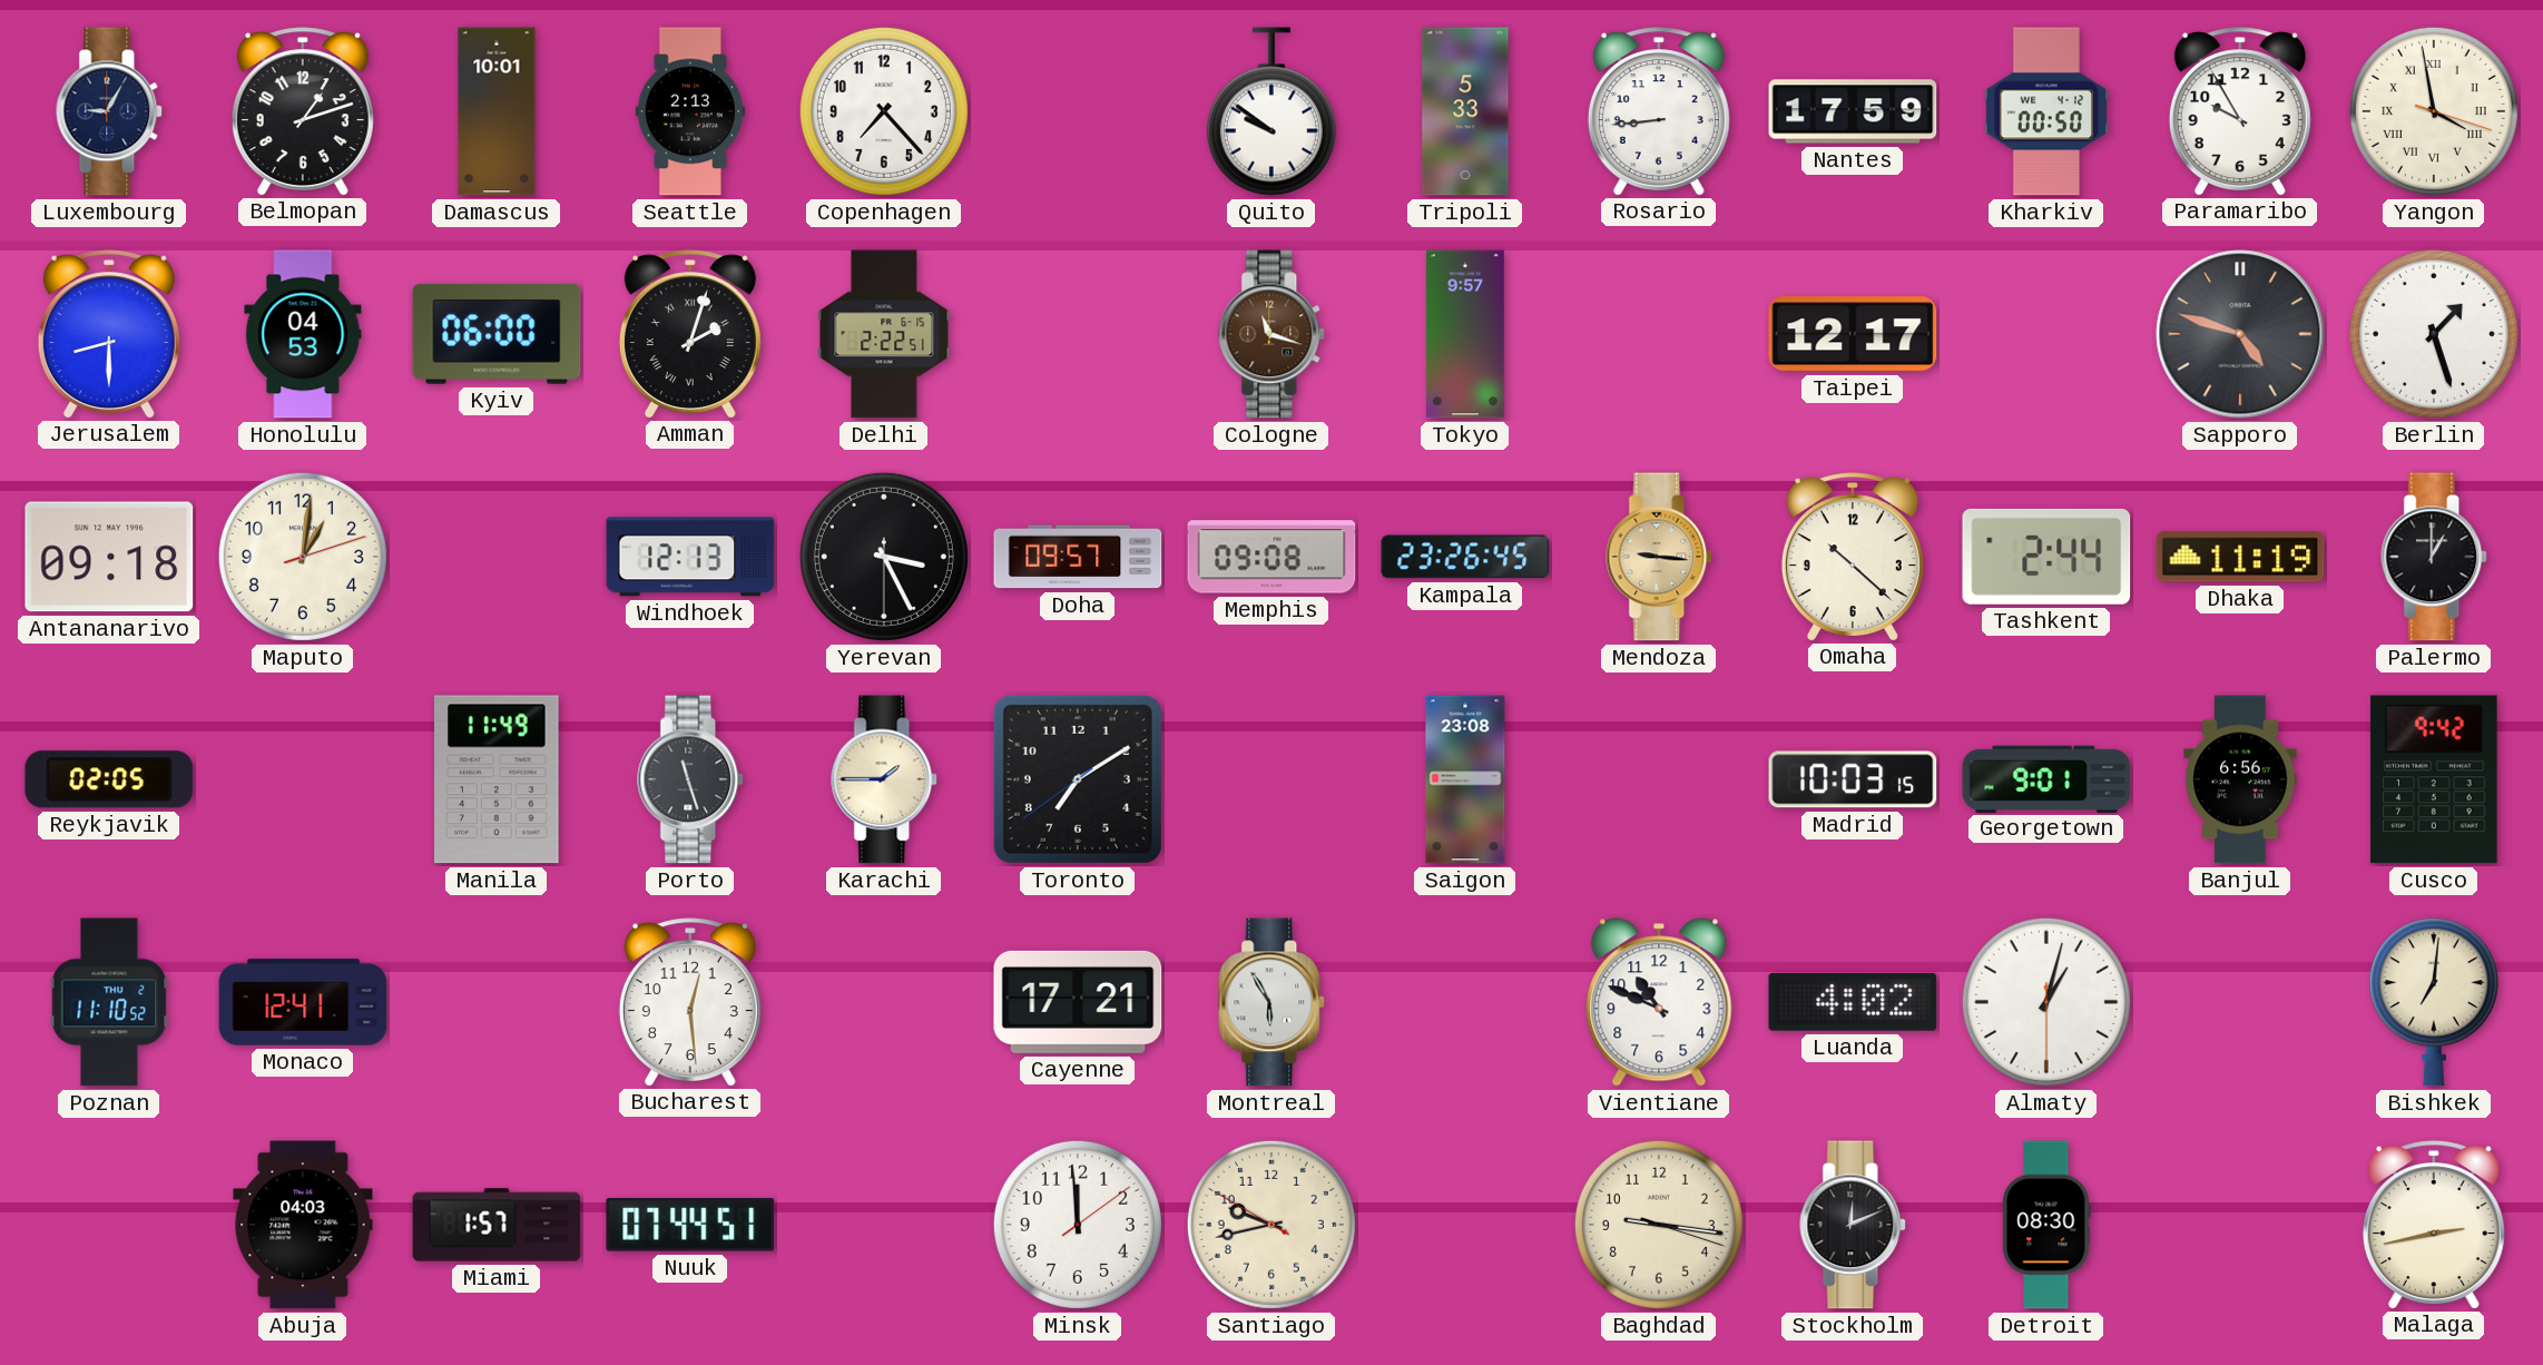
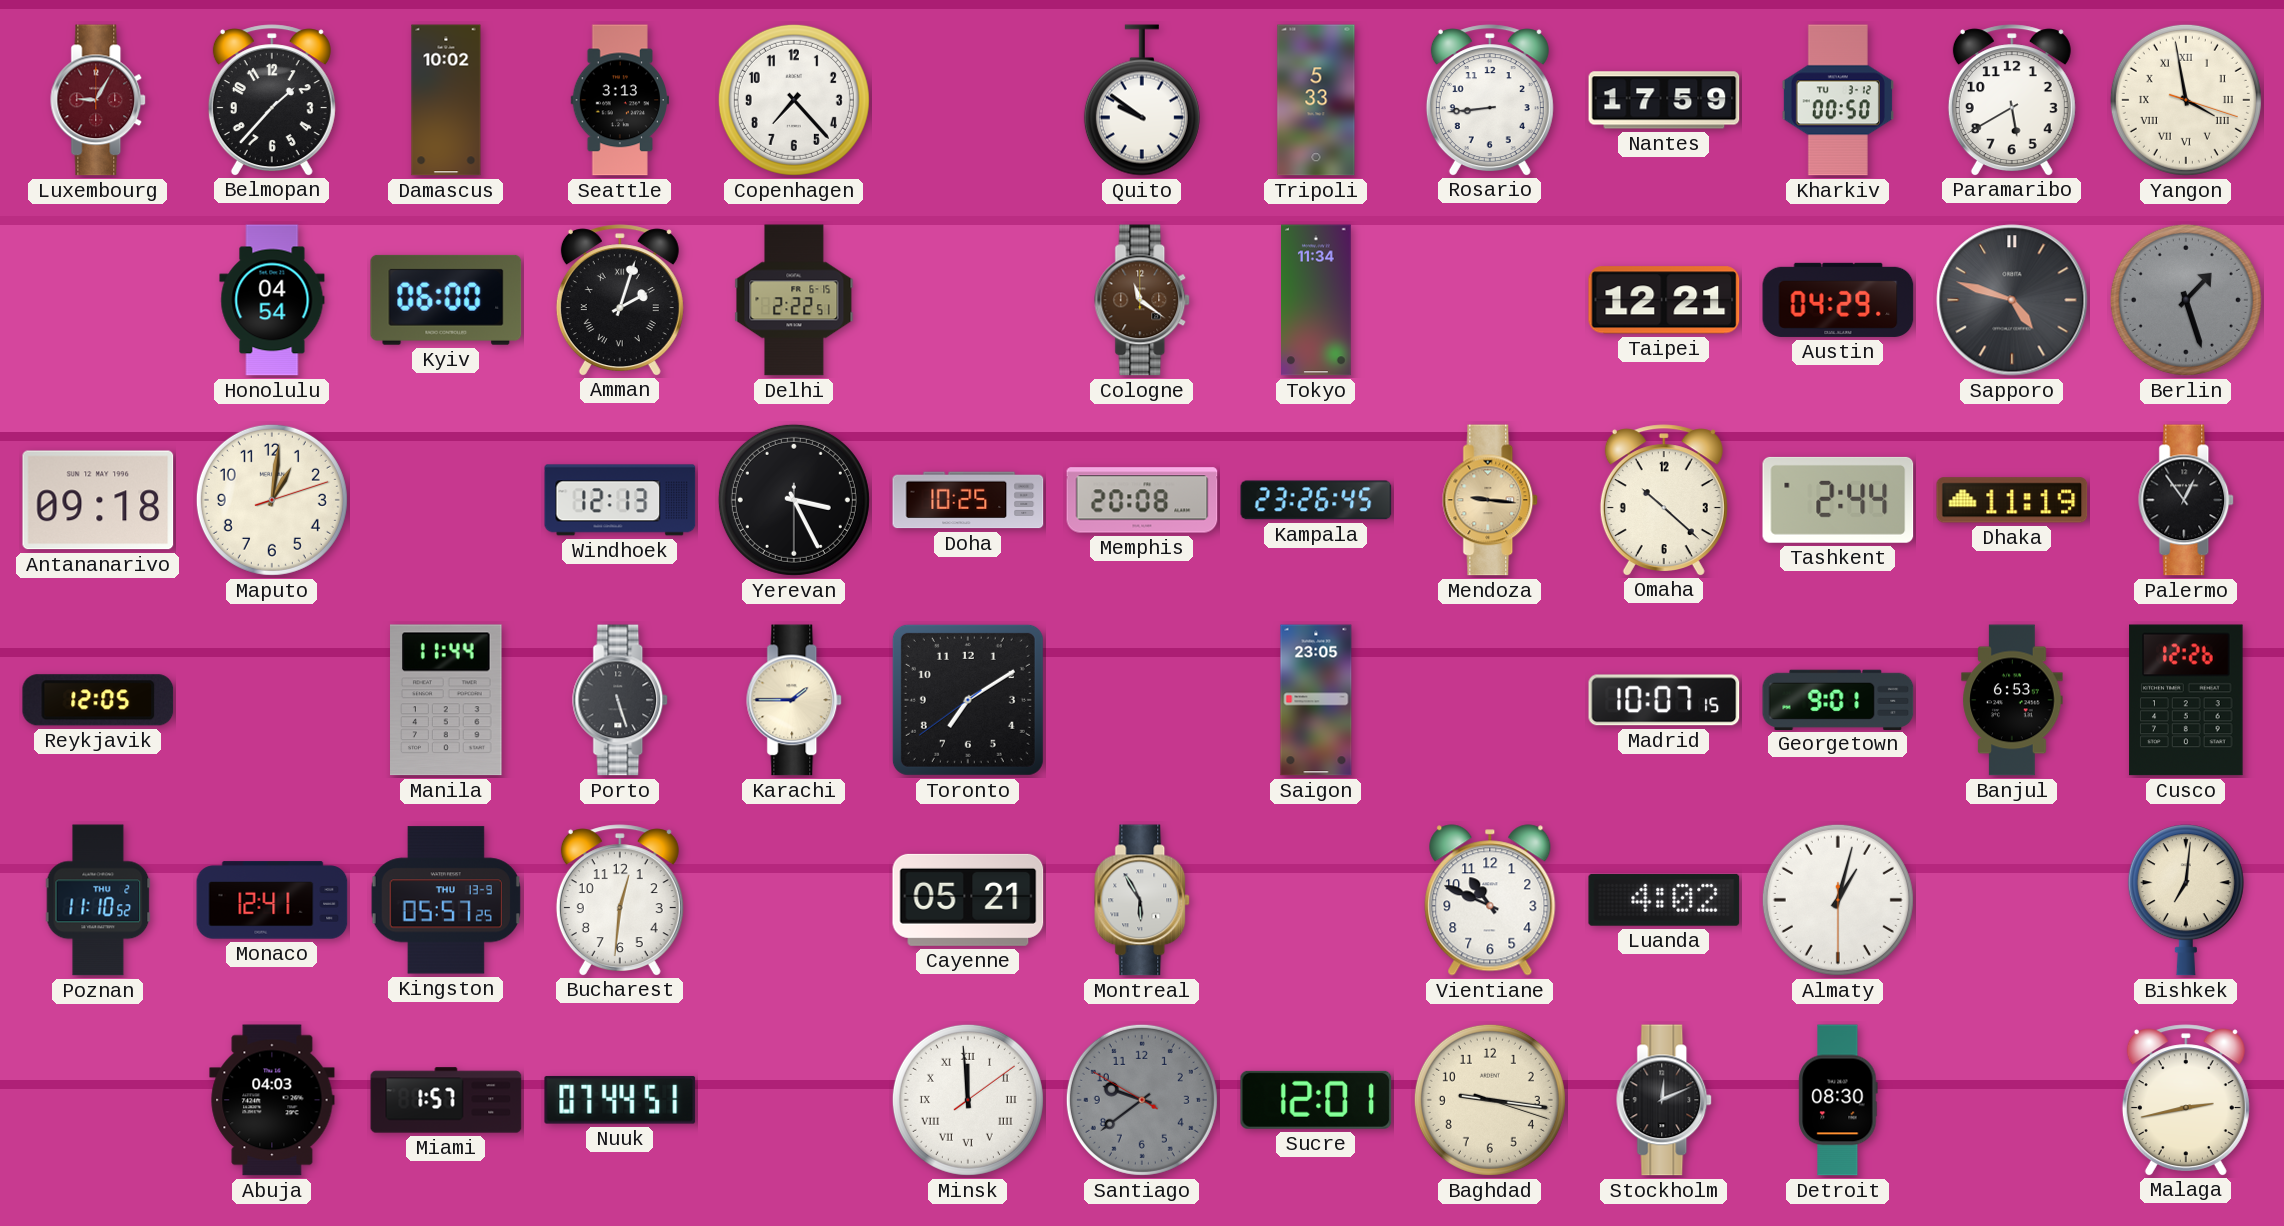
Luxembourg dial: navy -> burgundy (99, 100)
Belmopan: 1:12 -> 1:37 (272, 100)
Damascus: 10:01 -> 10:02 (446, 100)
Seattle: 2:13 -> 3:13 (619, 100)
Kharkiv date: WE 4-12 -> TU 3-12 (1838, 100)
Paramaribo: 9:55 -> 5:40 (2012, 100)
Jerusalem: 8:30 -> none (109, 334)
Honolulu: 04:53 -> 04:54 (272, 300)
Cologne: 11:18 -> 11:21 (1143, 300)
Tokyo: 9:57 -> 11:34 (1317, 300)
Taipei: 12:17 -> 12:21 (1664, 300)
Austin: none -> 04:29 (1838, 300)
Berlin dial: white -> grey (2186, 300)
Doha: 09:57 -> 10:25 (968, 500)
Memphis: 09:08 -> 20:08 (1142, 500)
Palermo: 1:00 -> 12:54 (2187, 500)
Reykjavik: 02:05 -> 12:05 (98, 700)
Manila: 11:49 -> 11:44 (447, 700)
Porto: 11:27 -> 5:27 (621, 700)
Saigon: 23:08 -> 23:05 (1316, 700)
Madrid: 10:03 -> 10:07 (1664, 700)
Banjul: 6:56 -> 6:53 (2012, 700)
Cusco: 9:42 -> 12:26 (2186, 700)
Kingston: none -> 05:57 (446, 900)
Bucharest: 12:29 -> 12:31 (620, 900)
Cayenne: 17:21 -> 05:21 (968, 900)
Minsk numerals: Arabic -> Roman (968, 1100)
Santiago: 9:42 -> 9:38 (1142, 1100)
Santiago dial: cream -> grey (1142, 1100)
Sucre: none -> 12:01 (1316, 1100)
